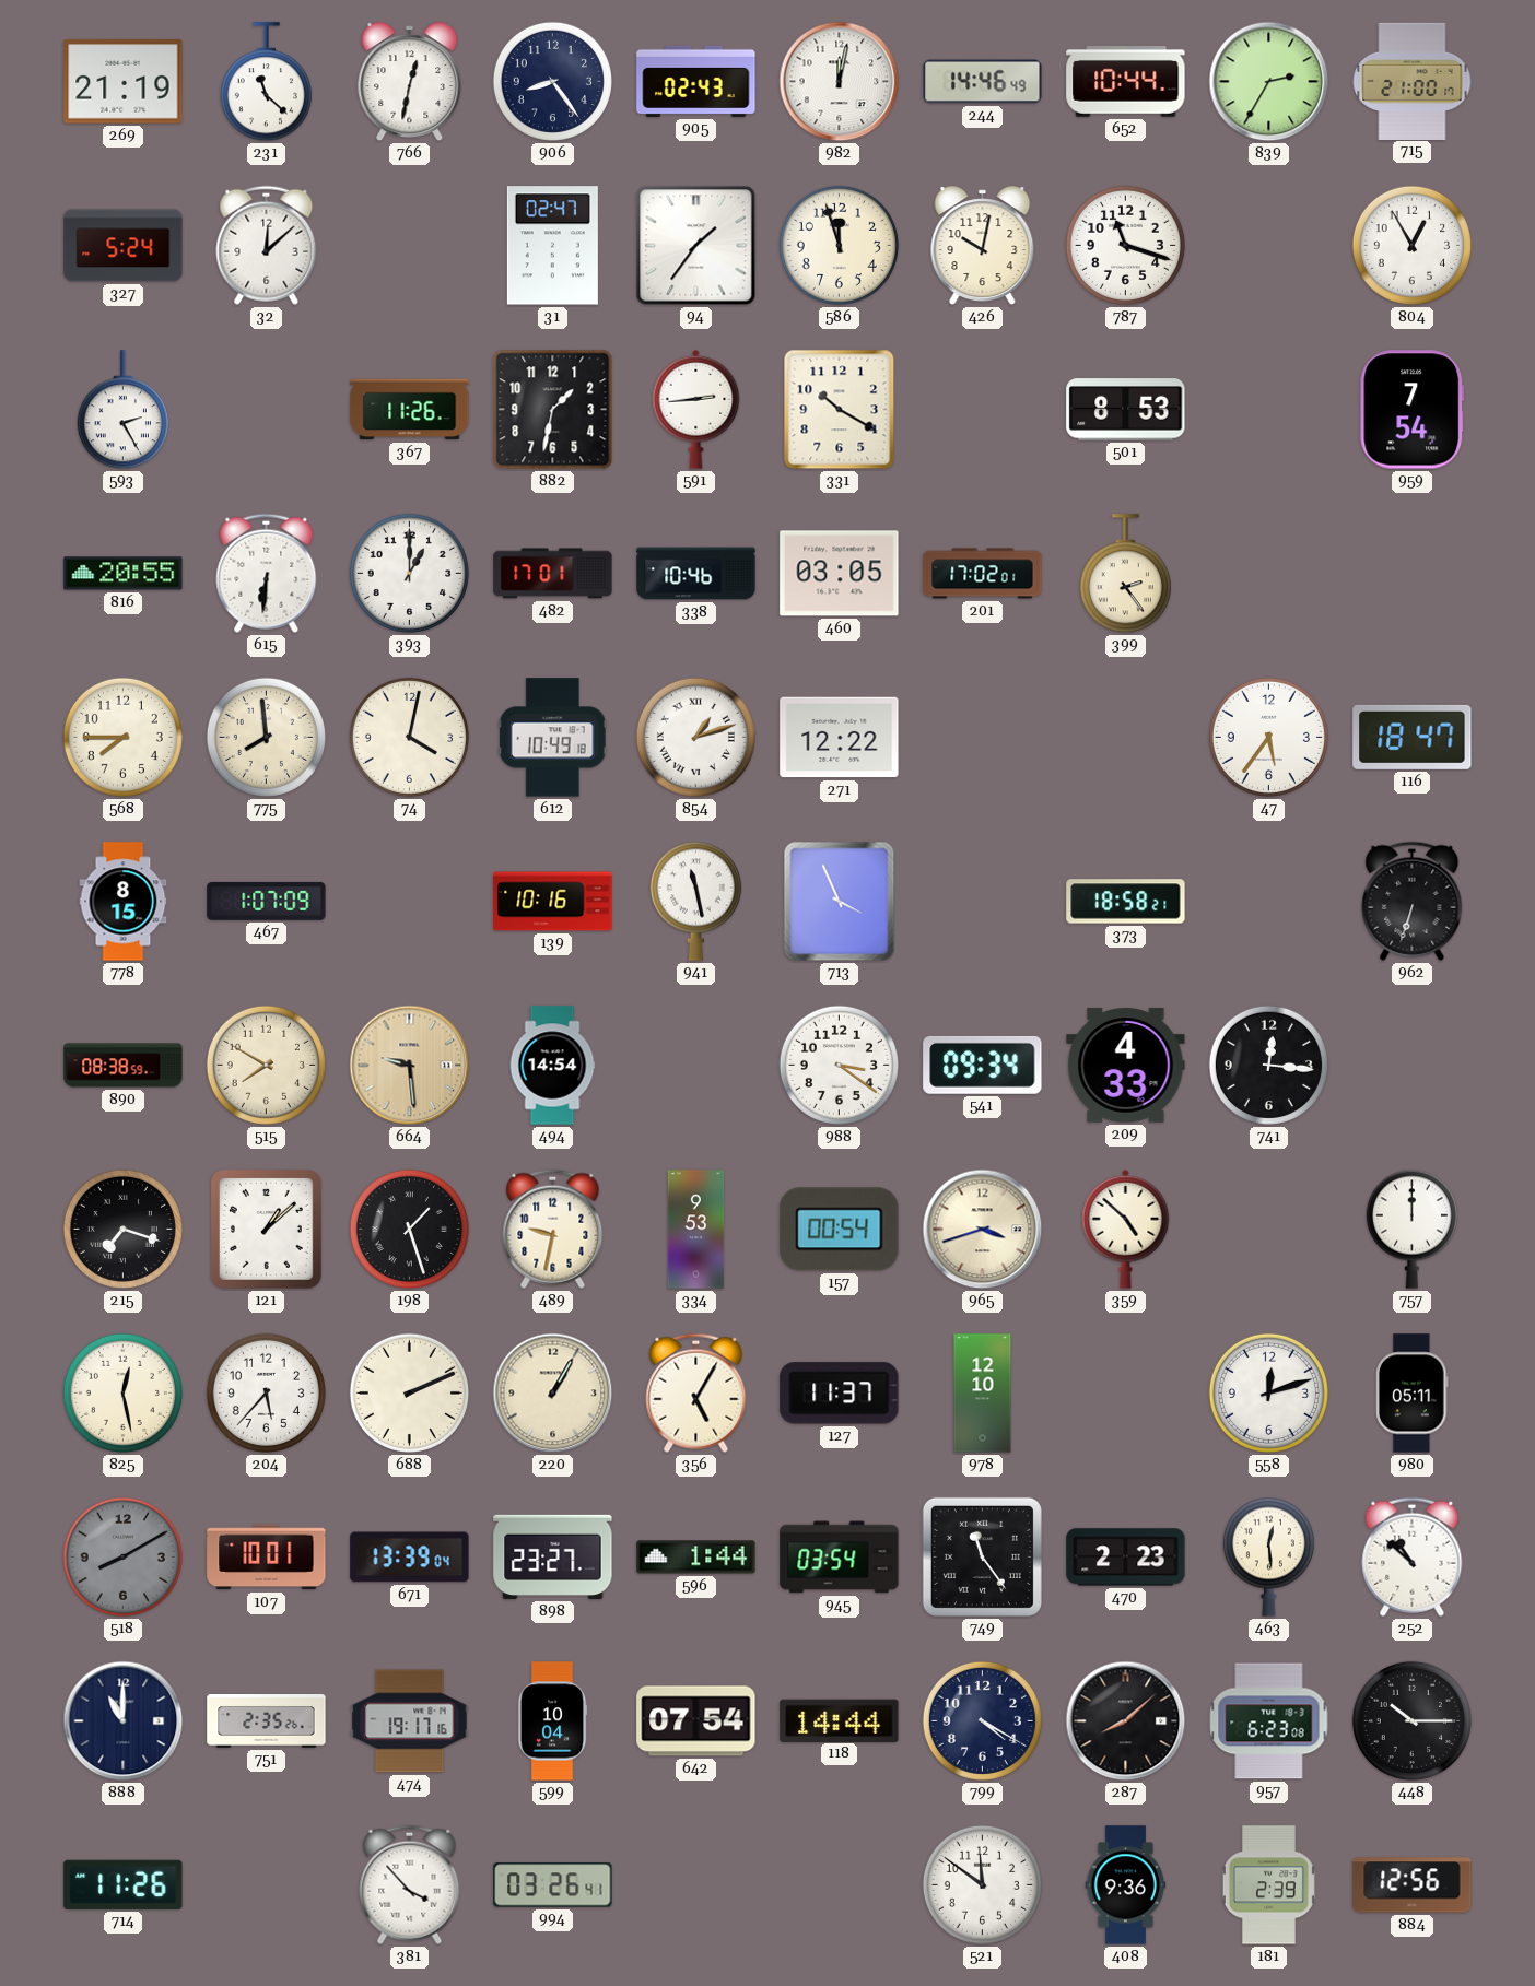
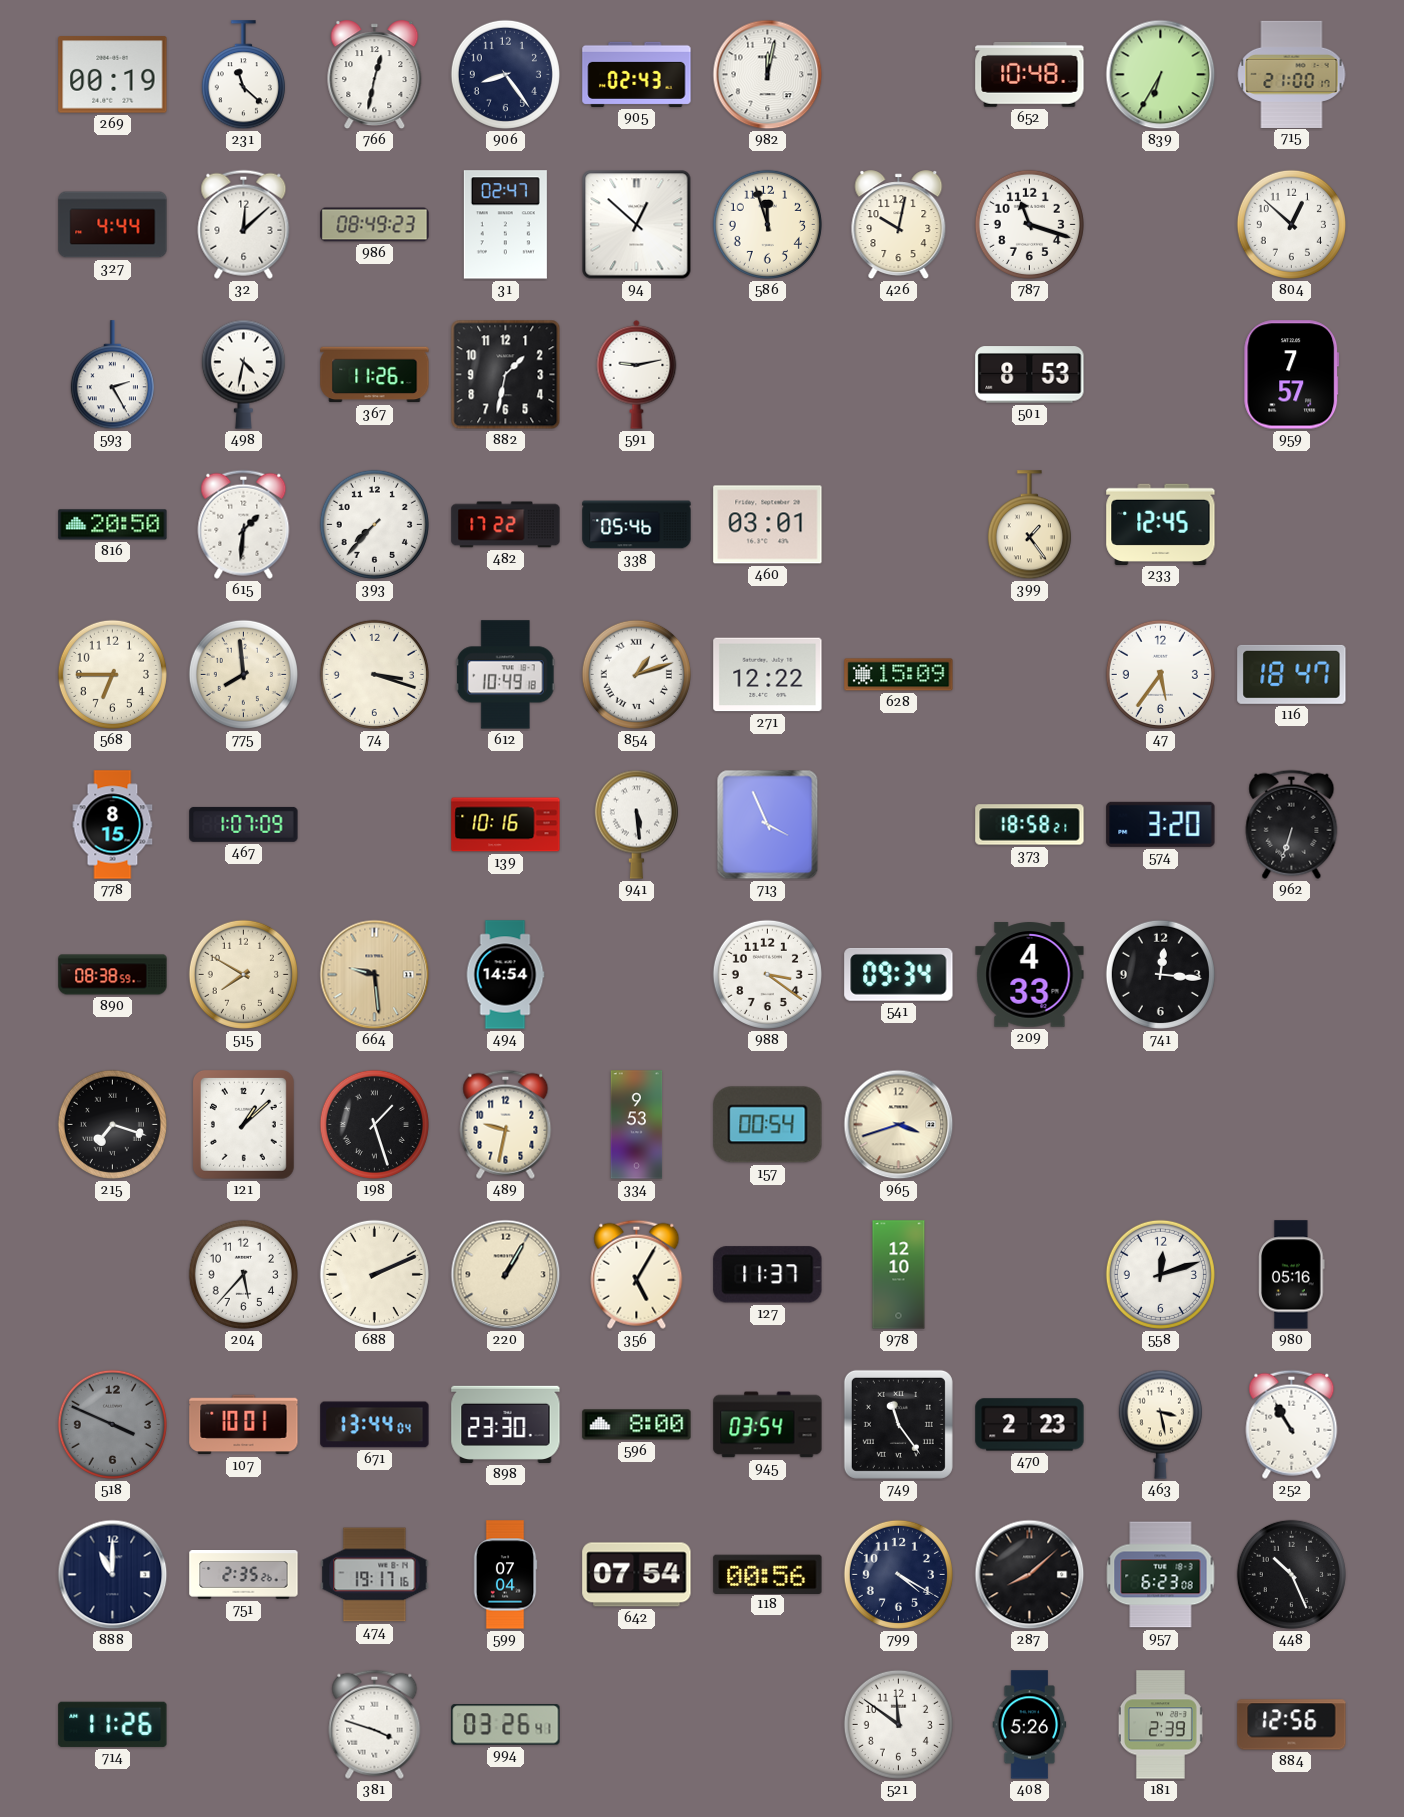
269: 21:19 -> 00:19 (113, 75)
244: 14:46 -> none (983, 82)
652: 10:44 -> 10:48 (1030, 75)
839: 2:35 -> 6:35 (1161, 75)
327: 5:24 -> 4:44 (113, 225)
986: none -> 08:49 (375, 225)
94: 1:36 -> 12:52 (637, 225)
804: 12:55 -> 12:52 (1291, 224)
498: none -> 4:32 (243, 374)
591: 2:44 -> 9:13 (637, 374)
331: 10:20 -> none (840, 410)
959: 7:54 -> 7:57 (1292, 375)
816: 20:55 -> 20:50 (113, 525)
615: 6:31 -> 1:31 (244, 524)
393: 1:00 -> 7:37 (374, 524)
482: 17:01 -> 17:22 (506, 525)
338: 10:46 -> 05:46 (637, 525)
460: 03:05 -> 03:01 (768, 525)
201: 17:02 -> none (983, 574)
399: 2:24 -> 1:24 (1029, 525)
233: none -> 12:45 (1161, 524)
568: 7:45 -> 6:45 (112, 674)
74: 4:02 -> 3:18 (374, 674)
628: none -> 15:09 (899, 675)
941: 11:28 -> 5:29 (636, 824)
574: none -> 3:20 (1161, 824)
359: 4:52 -> none (1126, 1229)
757: 12:00 -> none (1411, 1229)
825: 12:28 -> none (122, 1392)
980: 05:11 -> 05:16 (1292, 1275)
518: 8:10 -> 3:49 (112, 1424)
671: 13:39 -> 13:44 (375, 1425)
898: 23:27 -> 23:30 (506, 1424)
596: 1:44 -> 8:00 (637, 1425)
463: 12:29 -> 3:28 (1160, 1424)
252: 10:52 -> 10:55 (1292, 1424)
599: 10:04 -> 07:04 (505, 1575)
118: 14:44 -> 00:56 (768, 1574)
448: 10:15 -> 10:26 (1291, 1574)
381: 3:53 -> 3:48 (375, 1724)
408: 9:36 -> 5:26 (1030, 1725)
